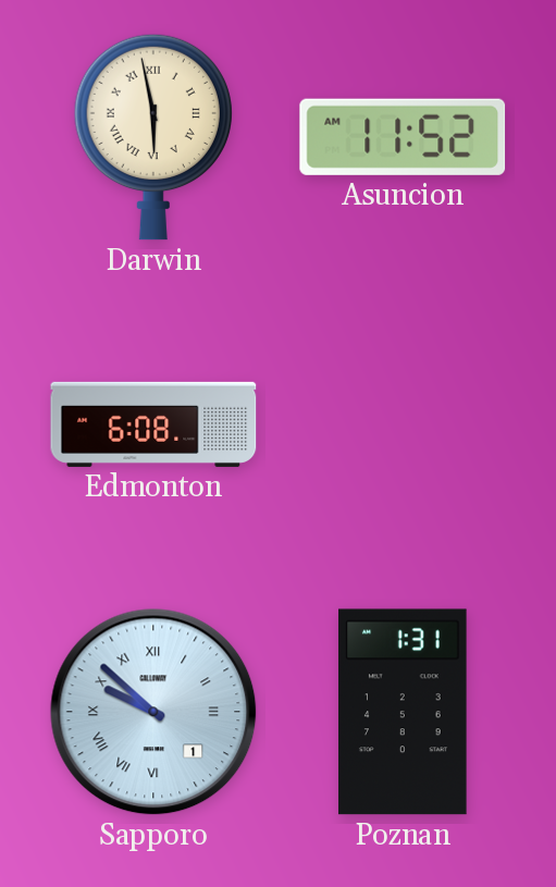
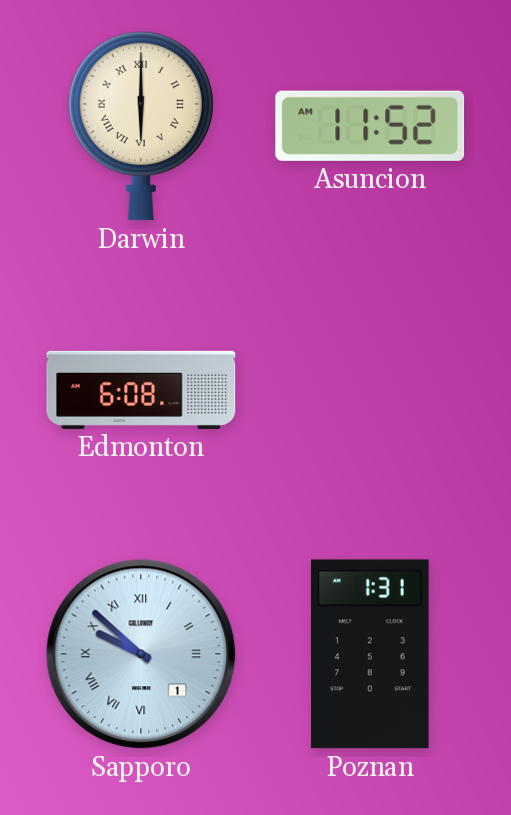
Darwin: 5:58 -> 6:00 (141, 126)
